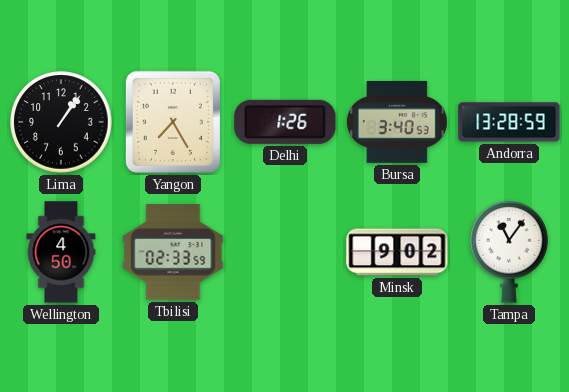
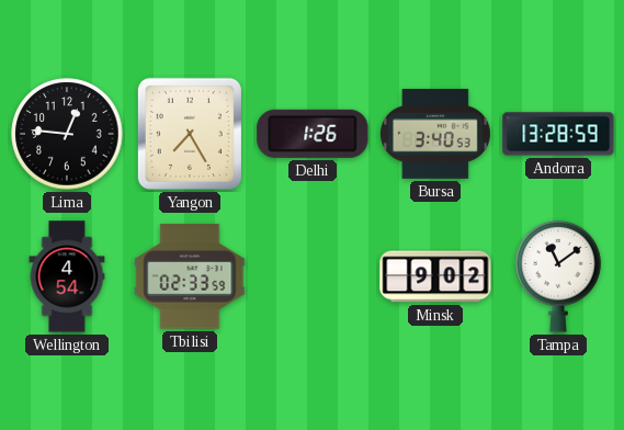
Lima: 1:06 -> 12:46 (67, 134)
Wellington: 4:50 -> 4:54 (67, 276)
Tampa: 11:06 -> 11:09 (558, 276)
